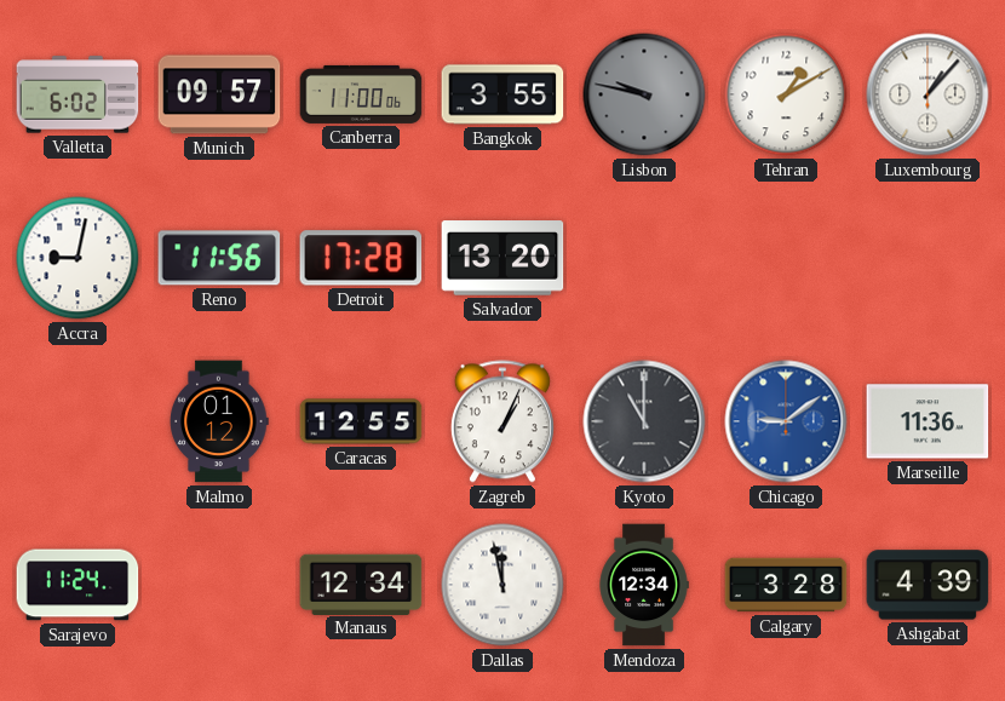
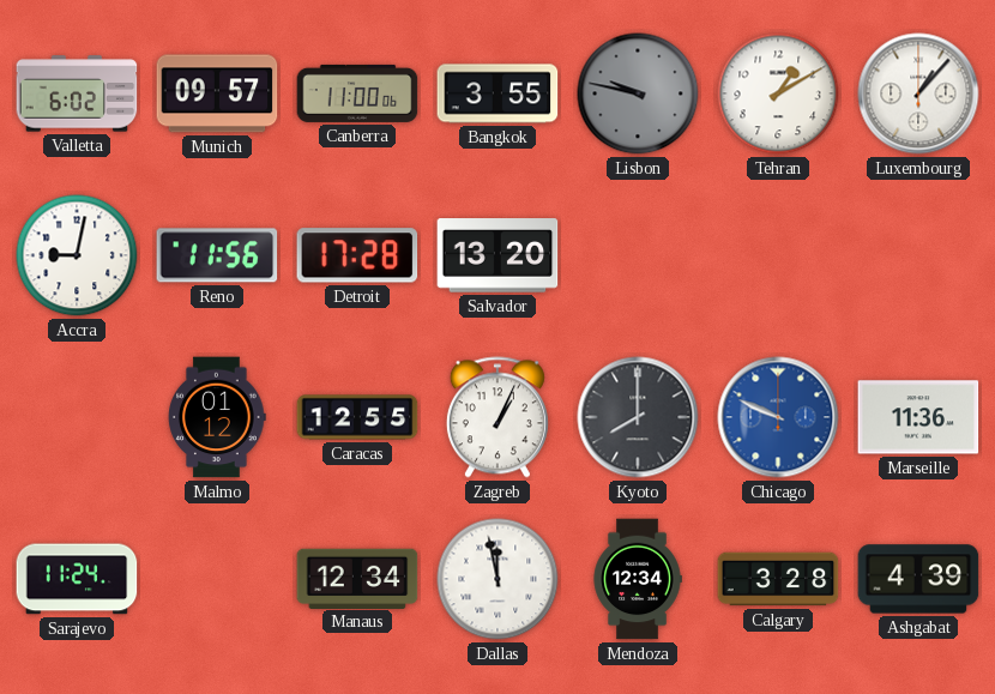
Kyoto: 11:00 -> 8:00 (638, 417)
Chicago: 9:09 -> 9:49 (778, 417)
